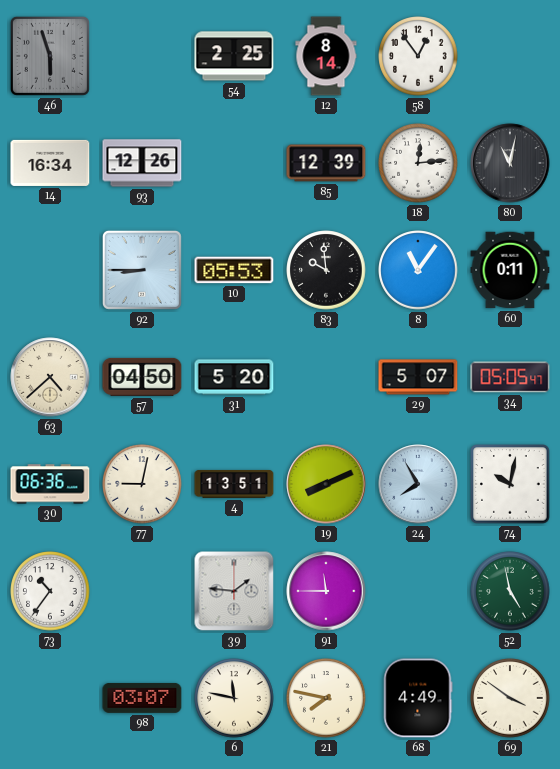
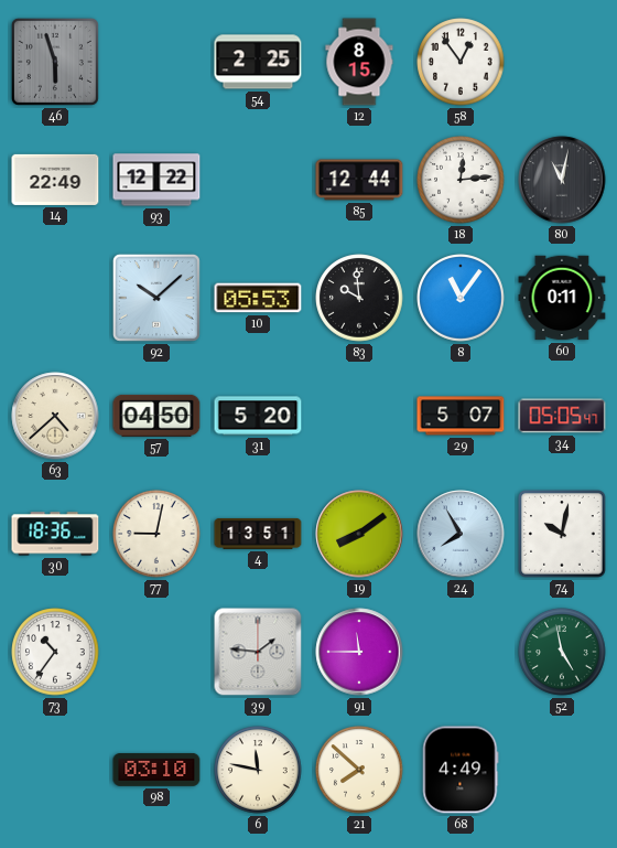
12: 8:14 -> 8:15 (359, 62)
14: 16:34 -> 22:49 (55, 180)
93: 12:26 -> 12:22 (156, 180)
85: 12:39 -> 12:44 (359, 180)
92: 8:45 -> 10:08 (156, 298)
30: 06:36 -> 18:36 (55, 534)
19: 8:11 -> 8:09 (359, 534)
98: 03:07 -> 03:10 (156, 770)
21: 7:47 -> 7:52 (359, 770)
69: 3:51 -> none (510, 698)
